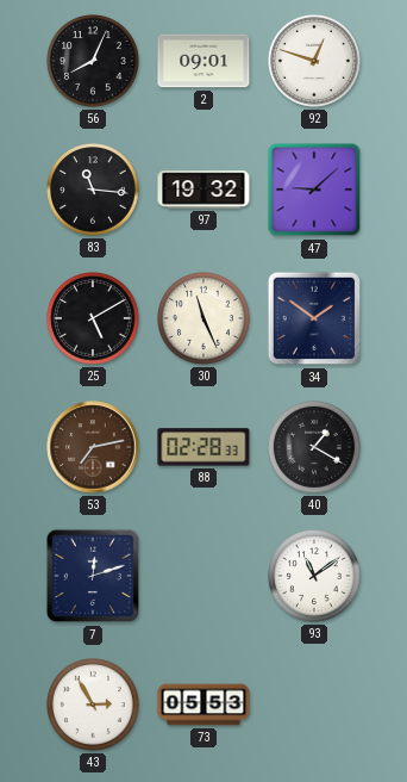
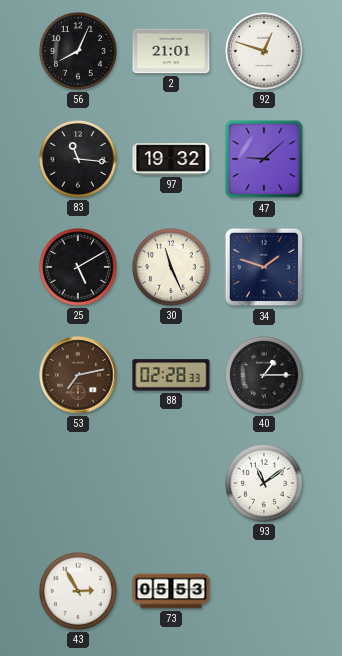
2: 09:01 -> 21:01 (171, 51)
34: 1:51 -> 1:48 (264, 267)
40: 1:20 -> 1:15 (265, 376)
7: 12:12 -> none (93, 576)
